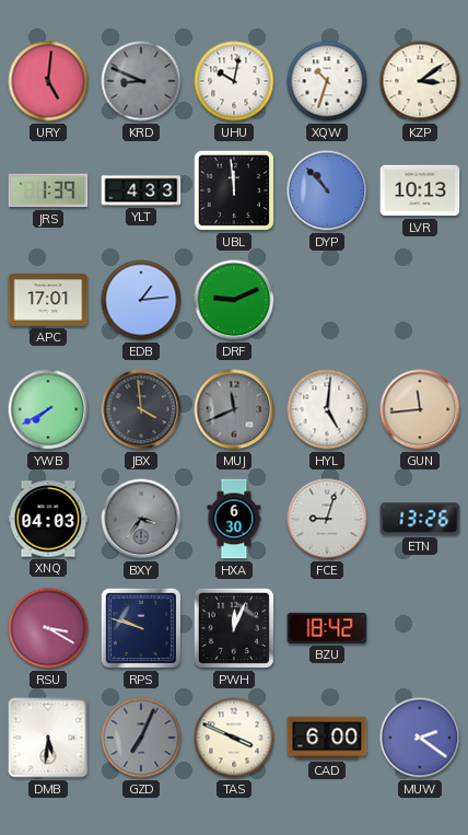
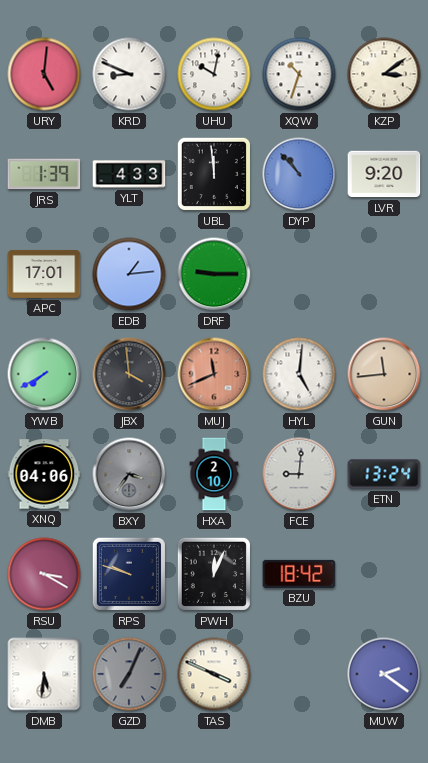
KRD dial: grey -> white (129, 74)
LVR: 10:13 -> 9:20 (384, 174)
DRF: 9:11 -> 9:15 (214, 274)
MUJ dial: grey -> salmon (214, 374)
XNQ: 04:03 -> 04:06 (44, 474)
HXA: 6:30 -> 2:10 (214, 474)
FCE: 9:03 -> 9:01 (299, 474)
ETN: 13:26 -> 13:24 (384, 474)
CAD: 6:00 -> none (327, 738)
